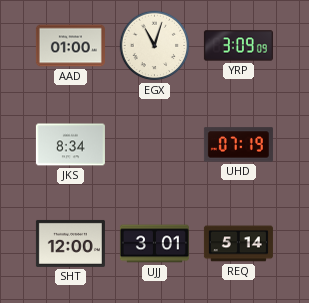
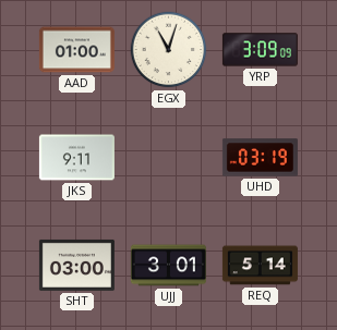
JKS: 8:34 -> 9:11 (76, 158)
UHD: 07:19 -> 03:19 (260, 158)
SHT: 12:00 -> 03:00 (76, 265)
